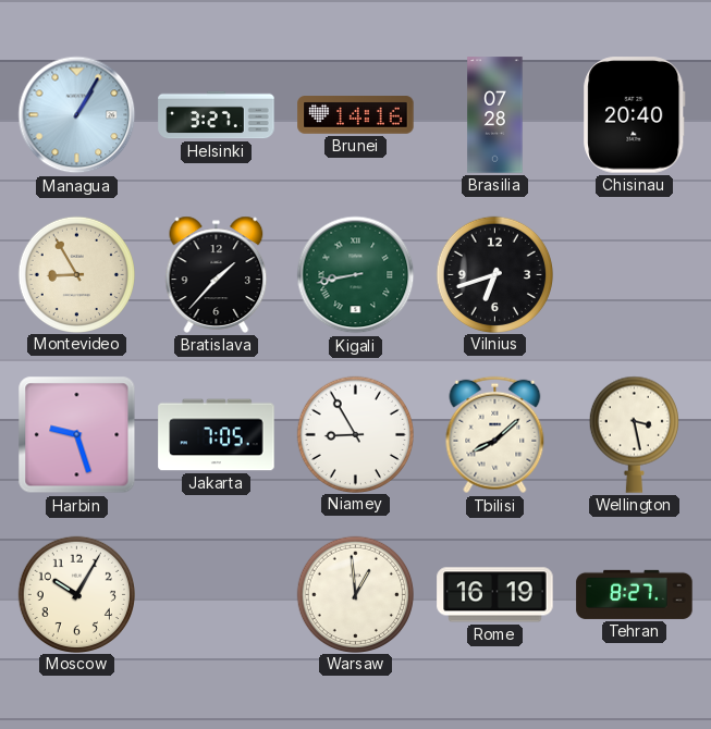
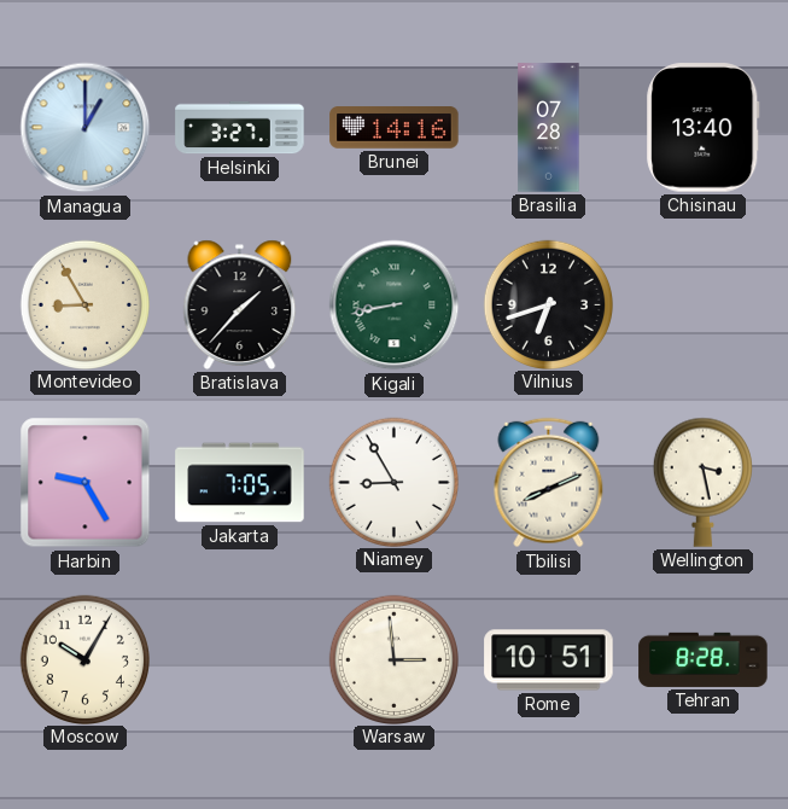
Managua: 1:05 -> 1:00 (86, 128)
Chisinau: 20:40 -> 13:40 (704, 128)
Harbin: 9:27 -> 9:25 (86, 483)
Tbilisi: 8:08 -> 8:11 (549, 483)
Warsaw: 12:59 -> 2:59 (393, 659)
Rome: 16:19 -> 10:51 (549, 660)
Tehran: 8:27 -> 8:28 (704, 659)
